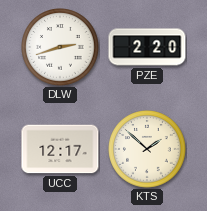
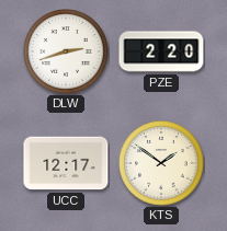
KTS: 1:52 -> 1:51 (161, 163)
